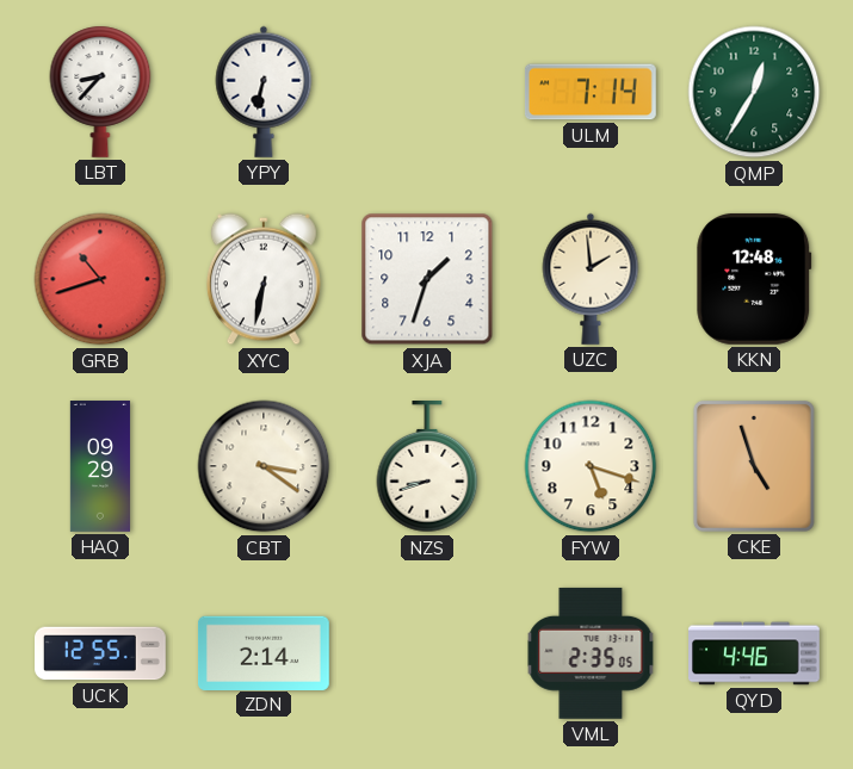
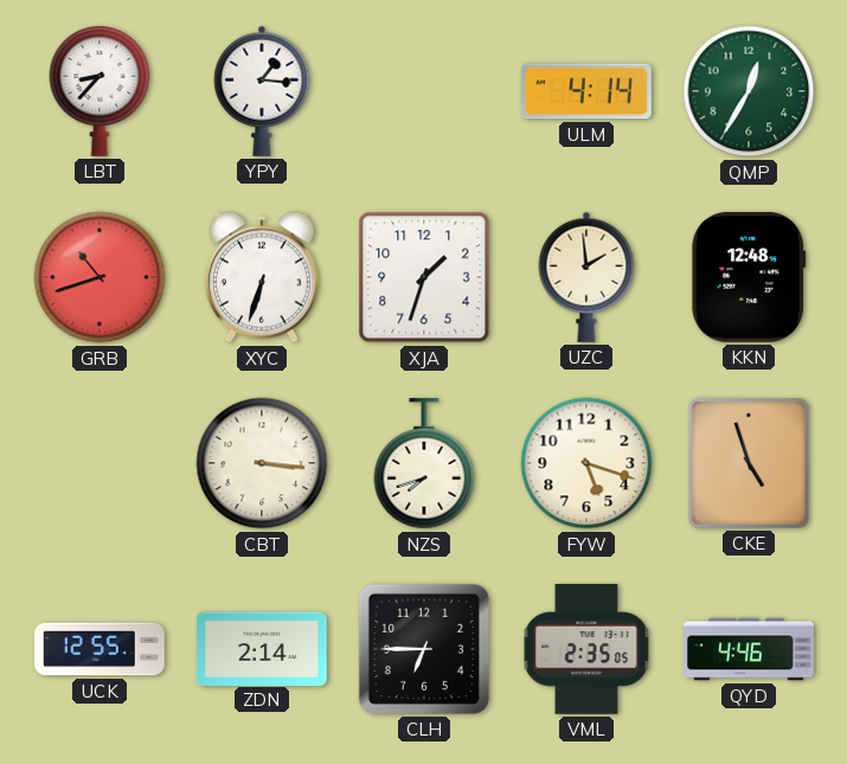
YPY: 6:32 -> 1:16 (262, 91)
ULM: 7:14 -> 4:14 (586, 91)
XYC: 6:32 -> 6:33 (262, 277)
HAQ: 09:29 -> none (99, 466)
CBT: 3:21 -> 3:16 (262, 463)
NZS: 8:42 -> 7:42 (424, 464)
CLH: none -> 6:45 (424, 649)
